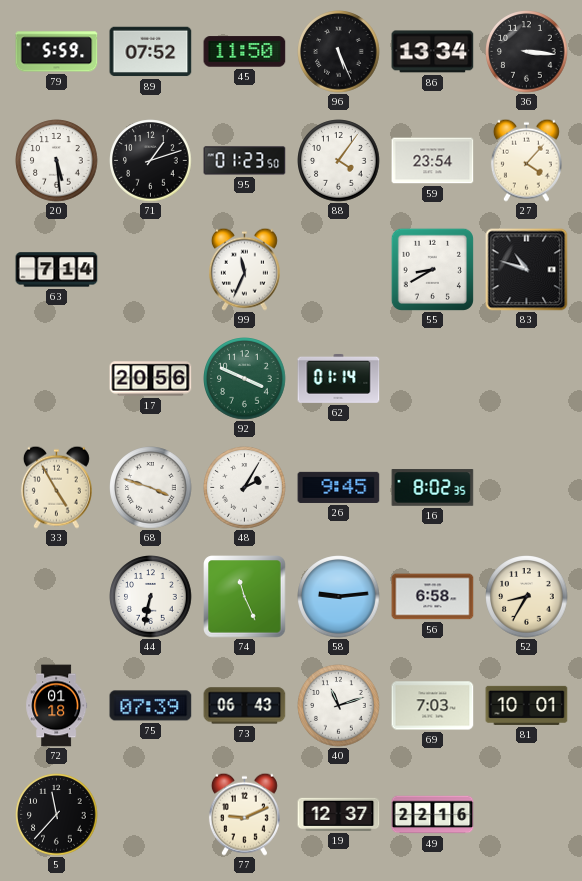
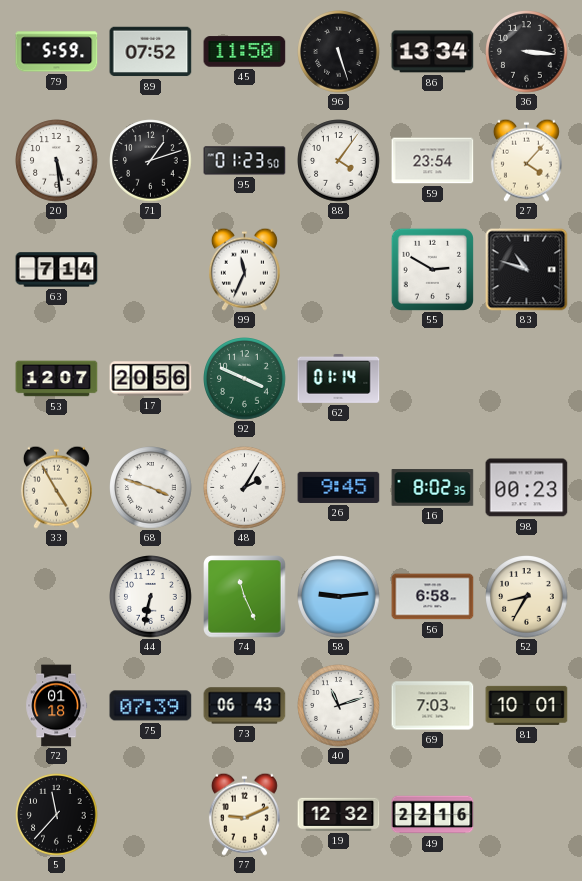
96: 5:26 -> 5:27 (339, 52)
55: 8:40 -> 2:50 (432, 269)
53: none -> 12:07 (57, 379)
98: none -> 00:23 (527, 488)
19: 12:37 -> 12:32 (339, 814)
